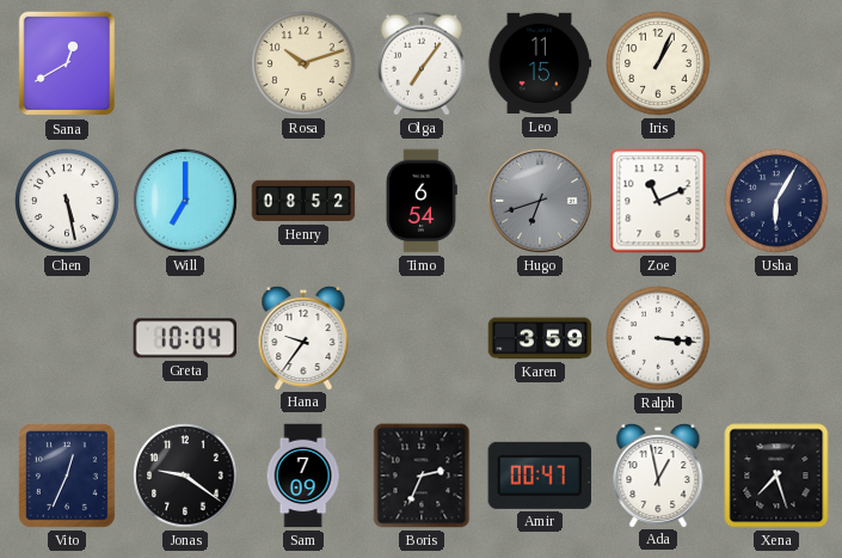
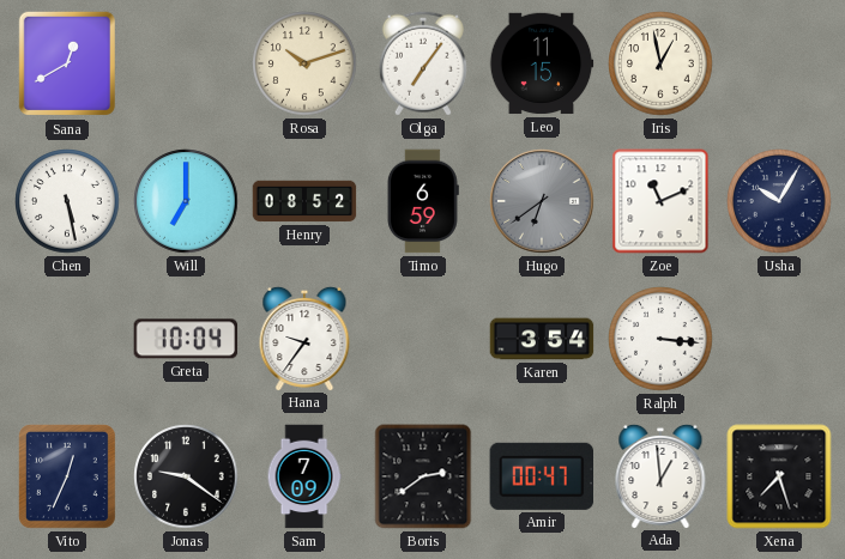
Iris: 1:04 -> 12:58 (660, 63)
Timo: 6:54 -> 6:59 (422, 201)
Hugo: 6:42 -> 6:39 (542, 201)
Usha: 6:05 -> 10:05 (779, 201)
Karen: 3:59 -> 3:54 (542, 339)
Boris: 2:34 -> 2:39 (423, 476)
Ada: 12:58 -> 12:59 (660, 475)
